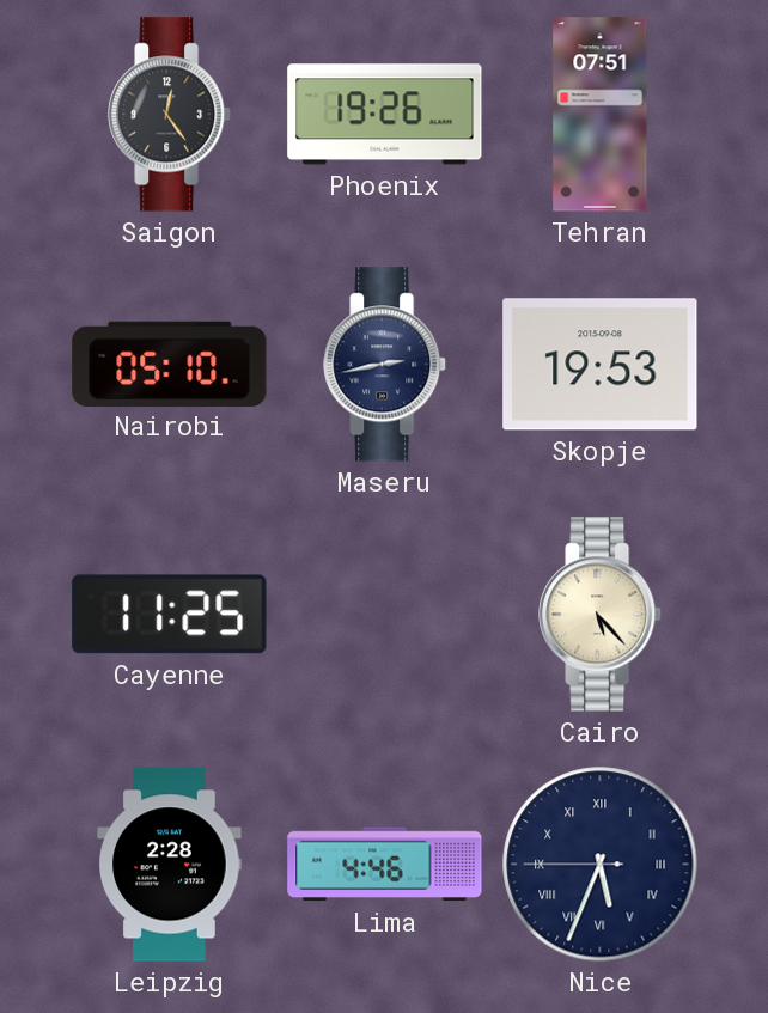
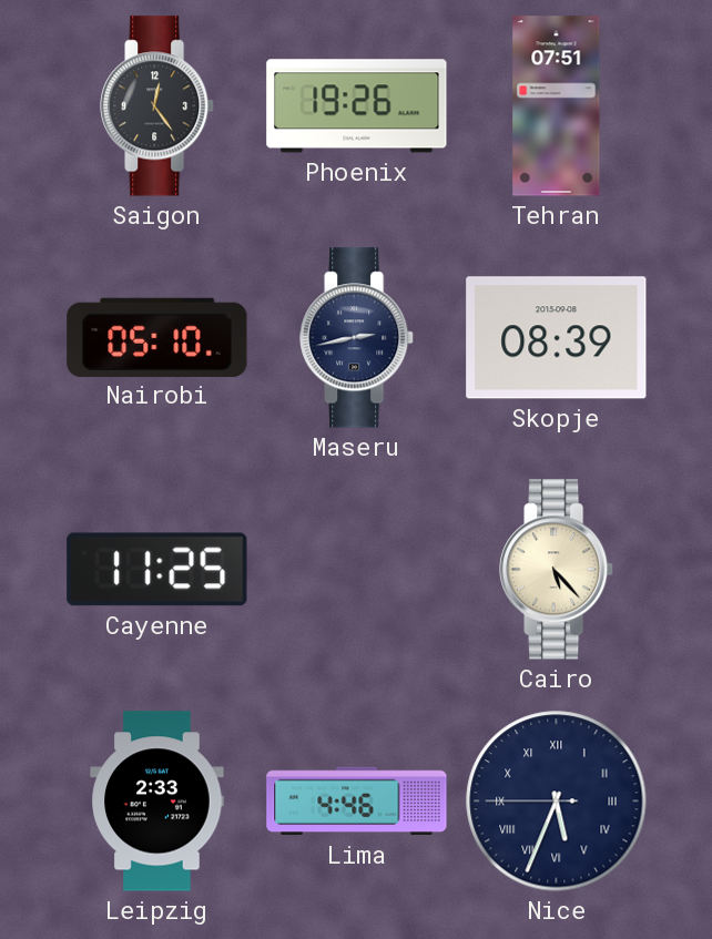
Skopje: 19:53 -> 08:39 (557, 338)
Leipzig: 2:28 -> 2:33 (157, 802)
